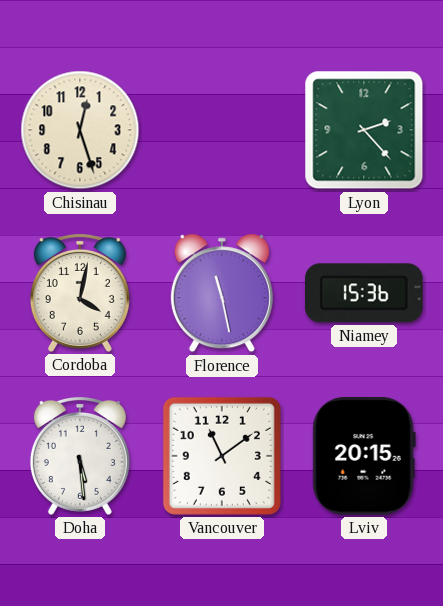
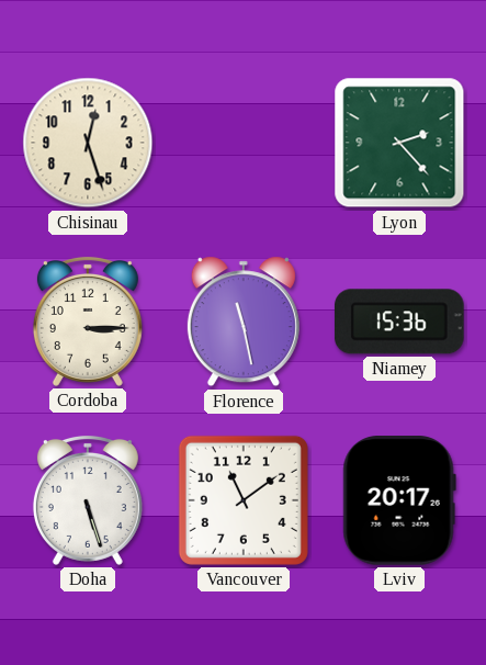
Cordoba: 4:02 -> 3:15 (88, 322)
Doha: 5:29 -> 5:27 (88, 500)
Lviv: 20:15 -> 20:17 (399, 501)
